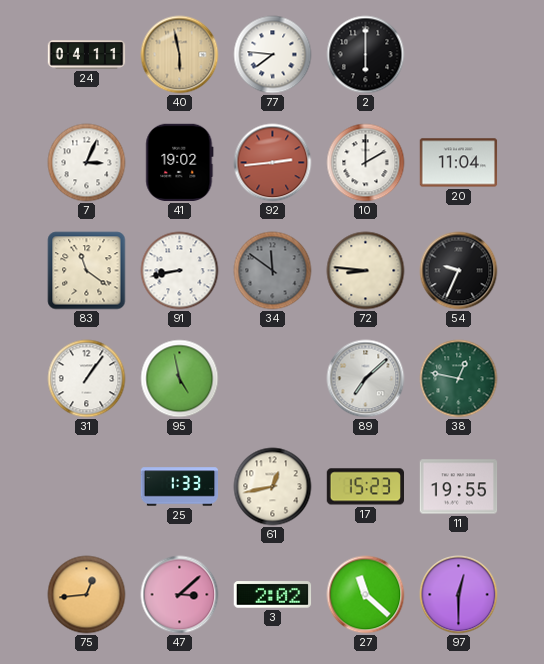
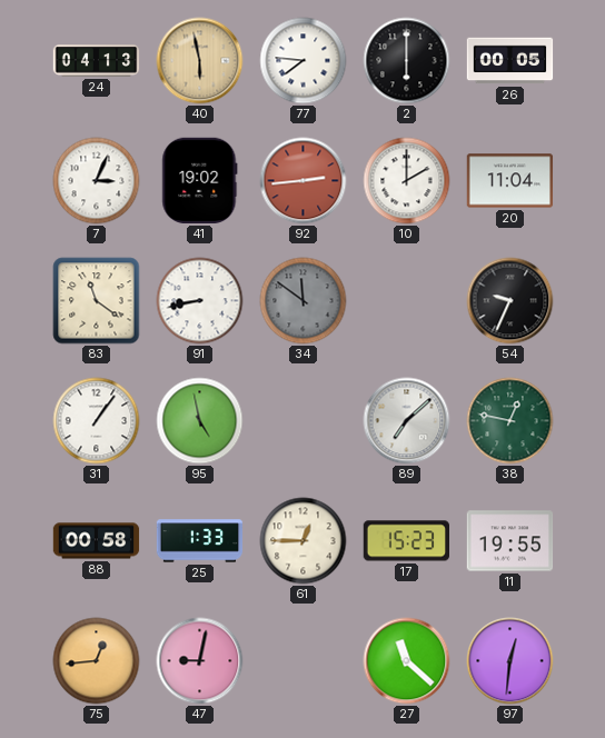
24: 04:11 -> 04:13 (97, 61)
26: none -> 00:05 (510, 61)
72: 8:46 -> none (366, 271)
88: none -> 00:58 (97, 541)
61: 12:43 -> 12:45 (304, 541)
47: 3:08 -> 9:02 (200, 661)
3: 2:02 -> none (273, 595)
97: 12:30 -> 12:31 (510, 661)
